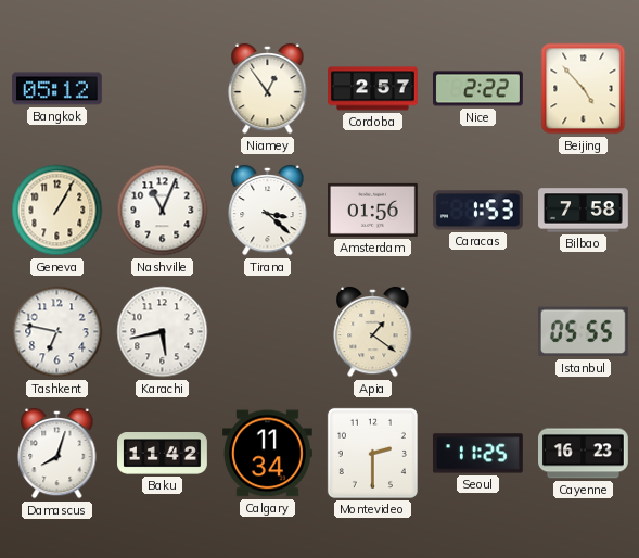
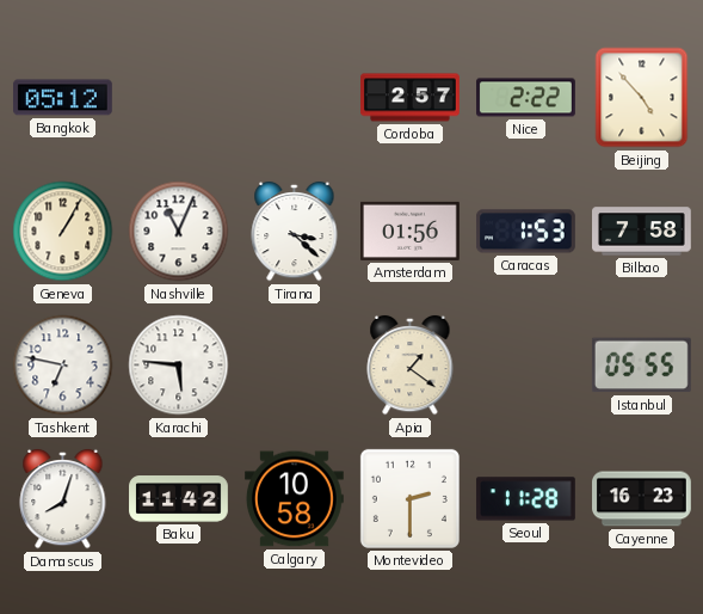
Niamey: 12:54 -> none (268, 89)
Karachi: 5:43 -> 5:46 (179, 366)
Calgary: 11:34 -> 10:58 (295, 499)
Seoul: 11:25 -> 11:28 (525, 499)
